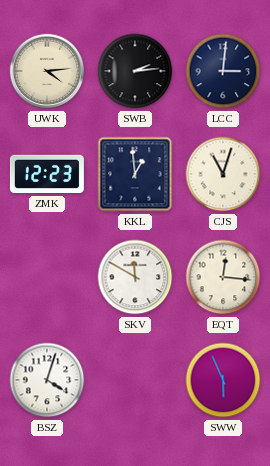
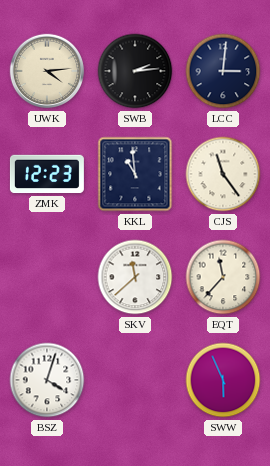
KKL: 12:59 -> 10:59 (135, 174)
CJS: 11:03 -> 11:24 (223, 174)
SKV: 11:50 -> 11:38 (135, 277)
EQT: 12:16 -> 11:37 (223, 277)
